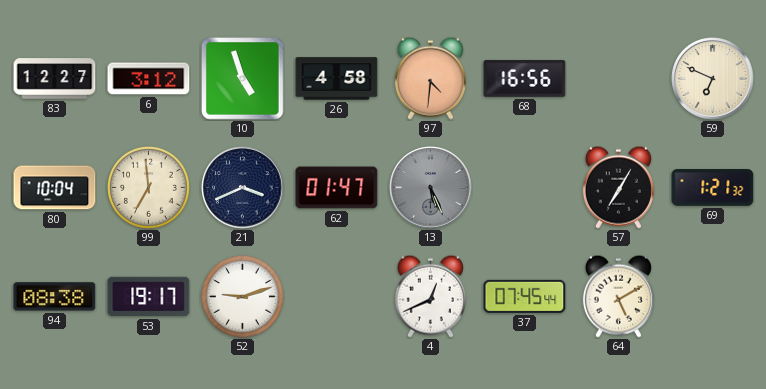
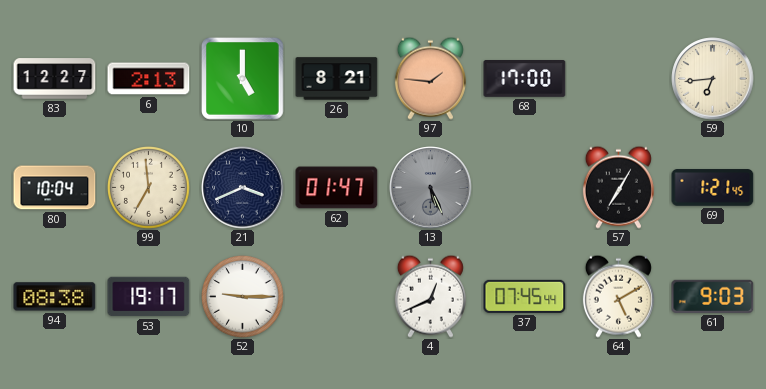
6: 3:12 -> 2:13 (149, 79)
10: 4:57 -> 5:00 (243, 79)
26: 4:58 -> 8:21 (337, 79)
97: 4:31 -> 1:46 (430, 78)
68: 16:56 -> 17:00 (525, 79)
59: 6:49 -> 6:44 (713, 79)
69: 1:21:32 -> 1:21:45 (713, 188)
52: 9:12 -> 9:15 (243, 297)
61: none -> 9:03 (713, 296)
